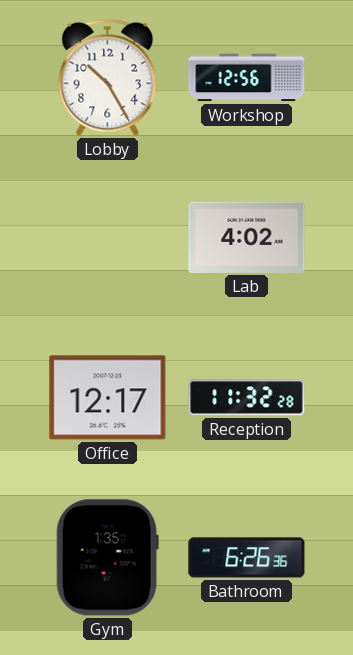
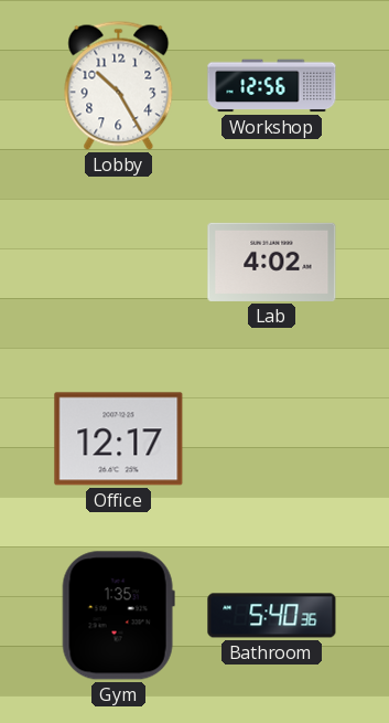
Reception: 11:32 -> none (247, 398)
Bathroom: 6:26 -> 5:40 (272, 616)
